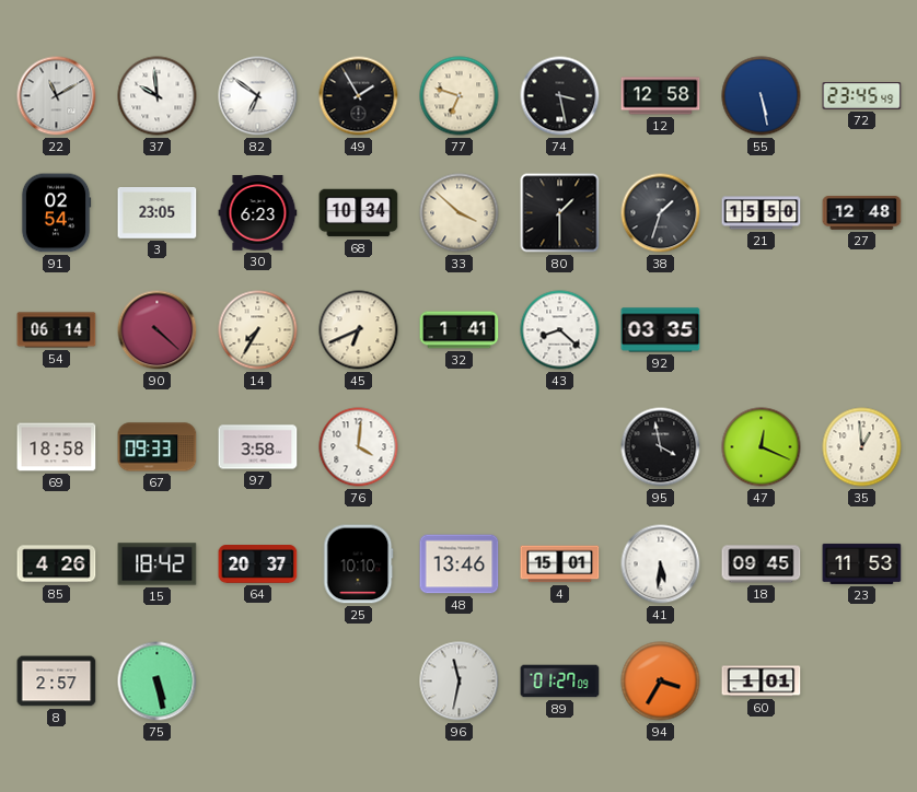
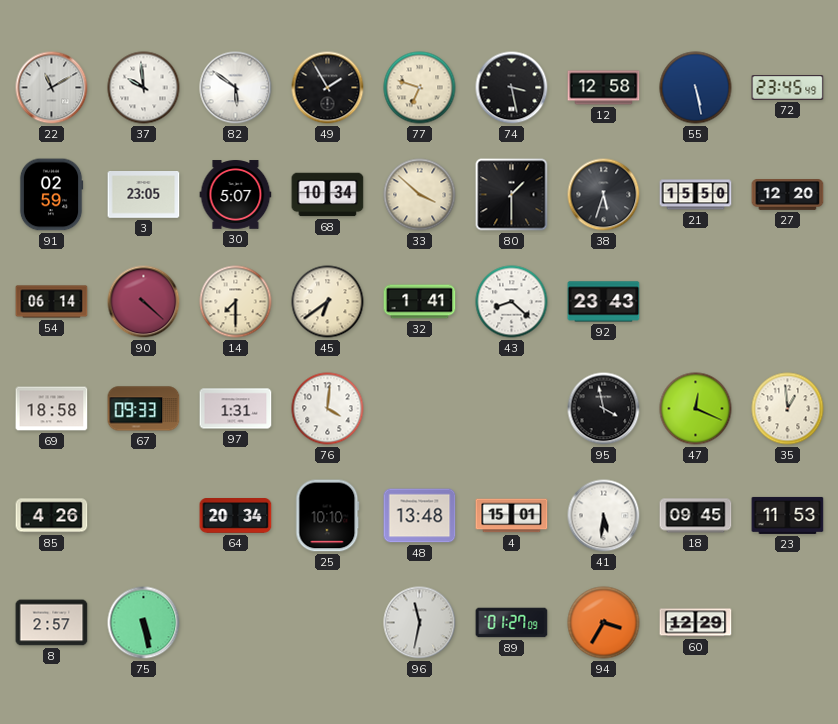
82: 6:51 -> 5:51 (236, 88)
91: 02:54 -> 02:59 (51, 195)
30: 6:23 -> 5:07 (236, 195)
38: 1:33 -> 5:33 (604, 195)
27: 12:48 -> 12:20 (788, 195)
14: 7:35 -> 7:30 (236, 302)
45: 6:41 -> 6:39 (328, 302)
92: 03:35 -> 23:43 (604, 302)
97: 3:58 -> 1:31 (236, 409)
15: 18:42 -> none (158, 564)
64: 20:37 -> 20:34 (236, 516)
48: 13:46 -> 13:48 (420, 516)
60: 1:01 -> 12:29 (696, 623)
